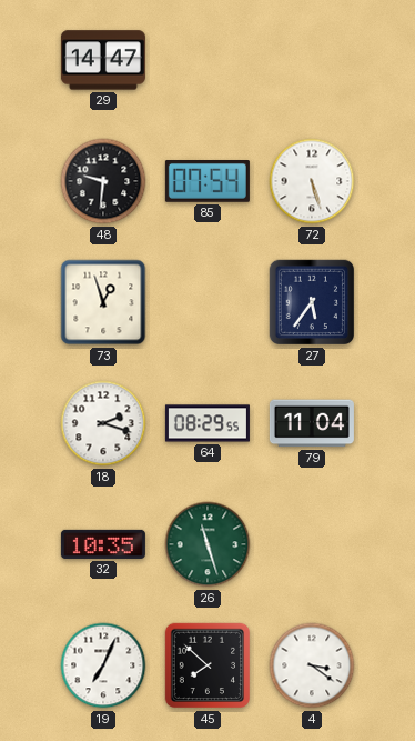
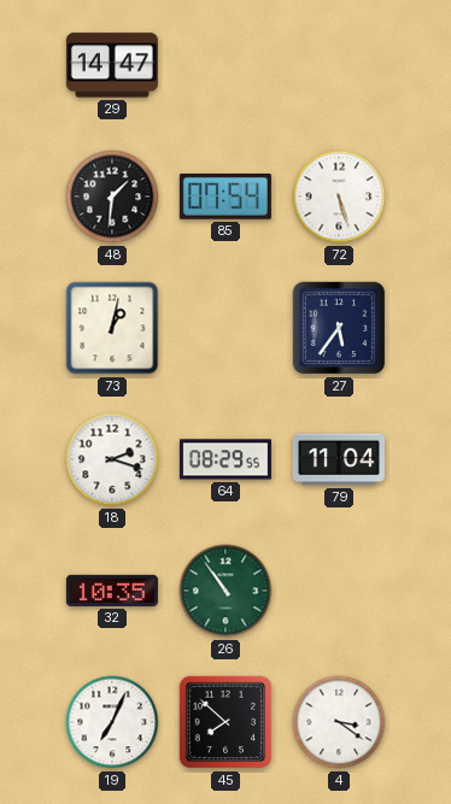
48: 9:31 -> 1:31 (112, 196)
73: 12:57 -> 1:02 (112, 328)
26: 11:27 -> 10:54 (225, 591)
